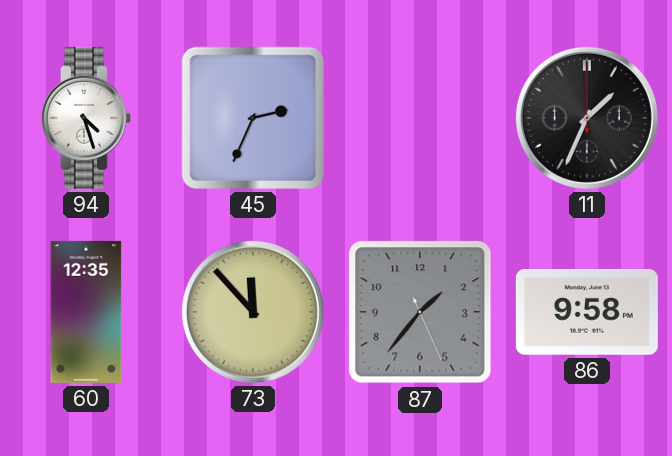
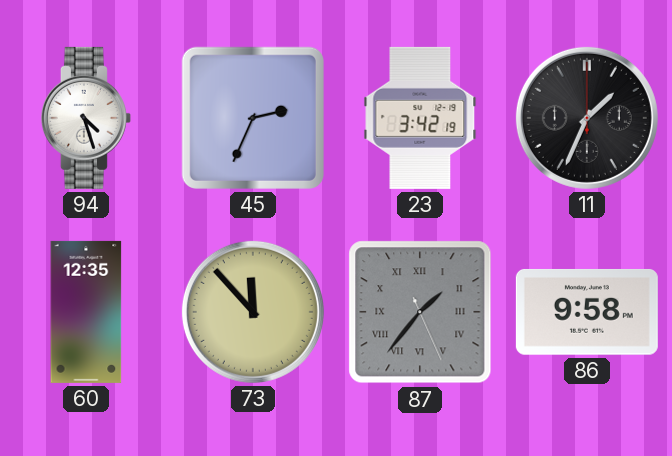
23: none -> 3:42 (420, 118)
87 numerals: Arabic -> Roman (420, 312)
